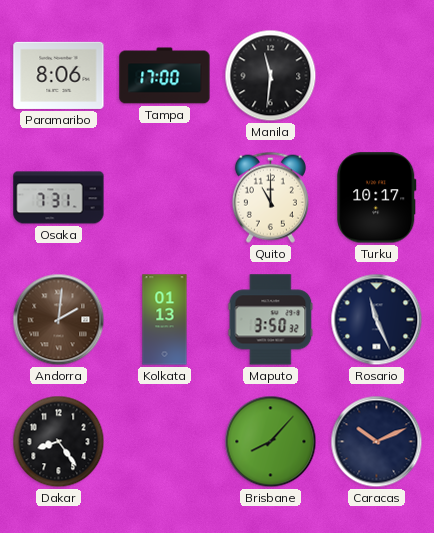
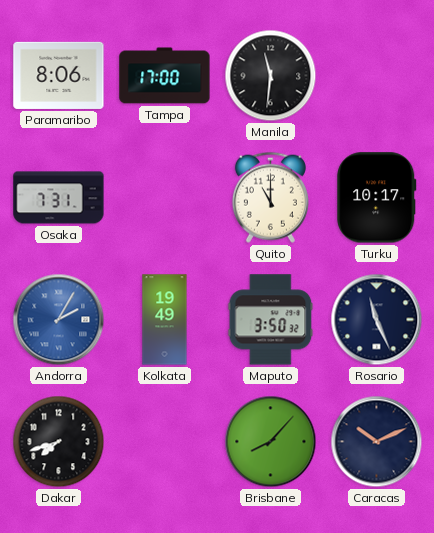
Andorra: 2:01 -> 2:05 (59, 320)
Andorra dial: brown -> blue (59, 320)
Kolkata: 01:13 -> 19:49 (165, 320)
Dakar: 8:24 -> 7:42 (59, 442)
